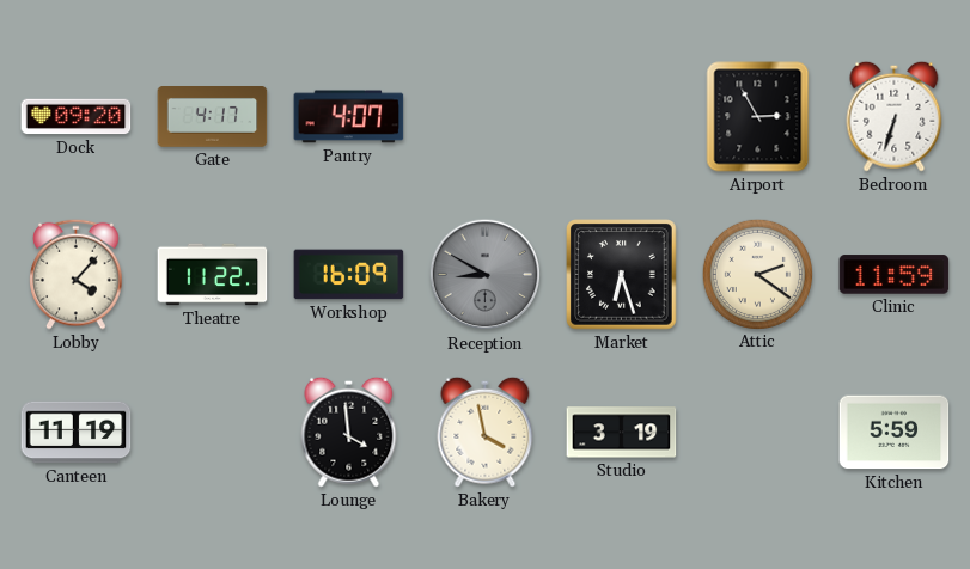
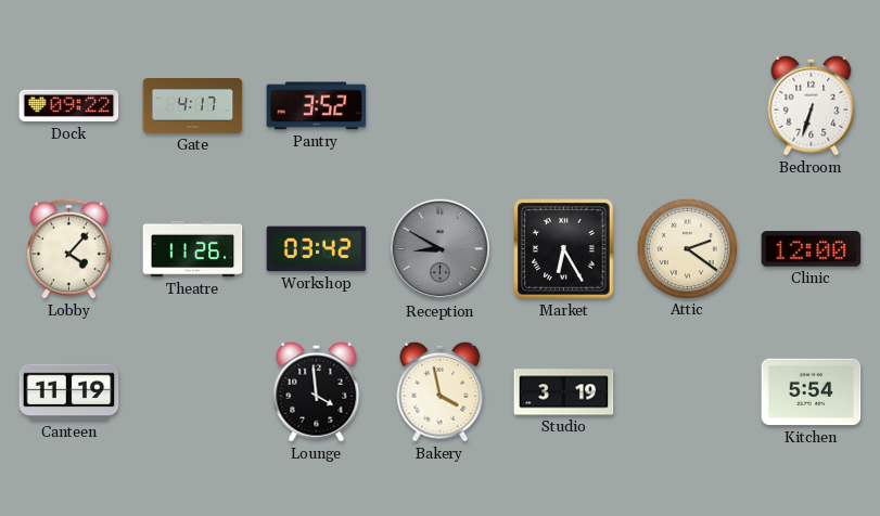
Dock: 09:20 -> 09:22 (69, 106)
Pantry: 4:07 -> 3:52 (317, 106)
Airport: 2:55 -> none (758, 117)
Theatre: 11:22 -> 11:26 (193, 249)
Workshop: 16:09 -> 03:42 (317, 249)
Market: 6:27 -> 6:25 (564, 249)
Clinic: 11:59 -> 12:00 (812, 249)
Kitchen: 5:59 -> 5:54 (812, 392)
